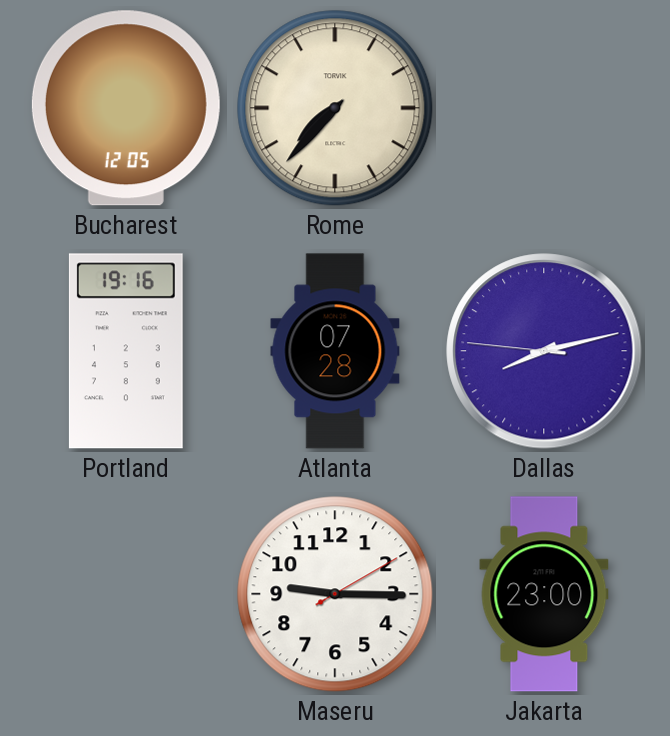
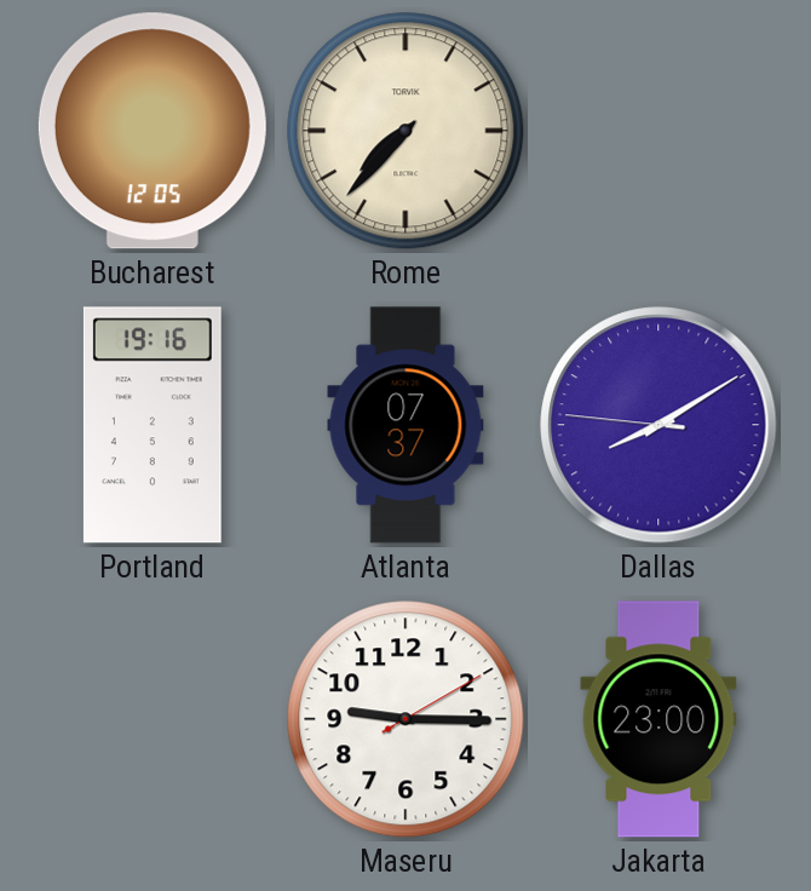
Atlanta: 07:28 -> 07:37 (405, 425)
Dallas: 8:12 -> 8:09 (658, 425)
